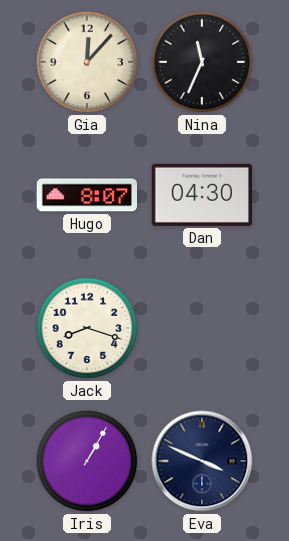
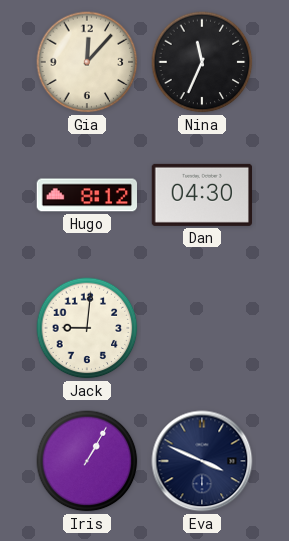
Hugo: 8:07 -> 8:12 (86, 195)
Jack: 8:18 -> 9:01 (87, 328)
